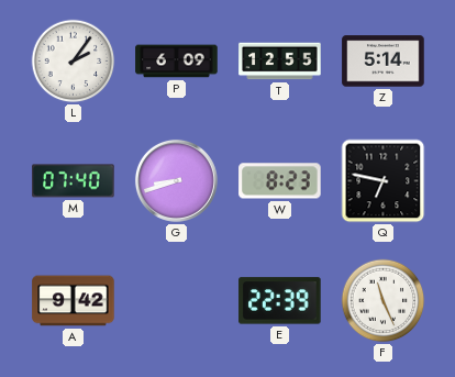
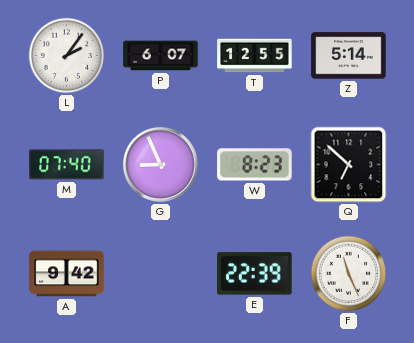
P: 6:09 -> 6:07 (161, 56)
G: 8:42 -> 8:56 (160, 164)
Q: 6:47 -> 6:52 (349, 165)
